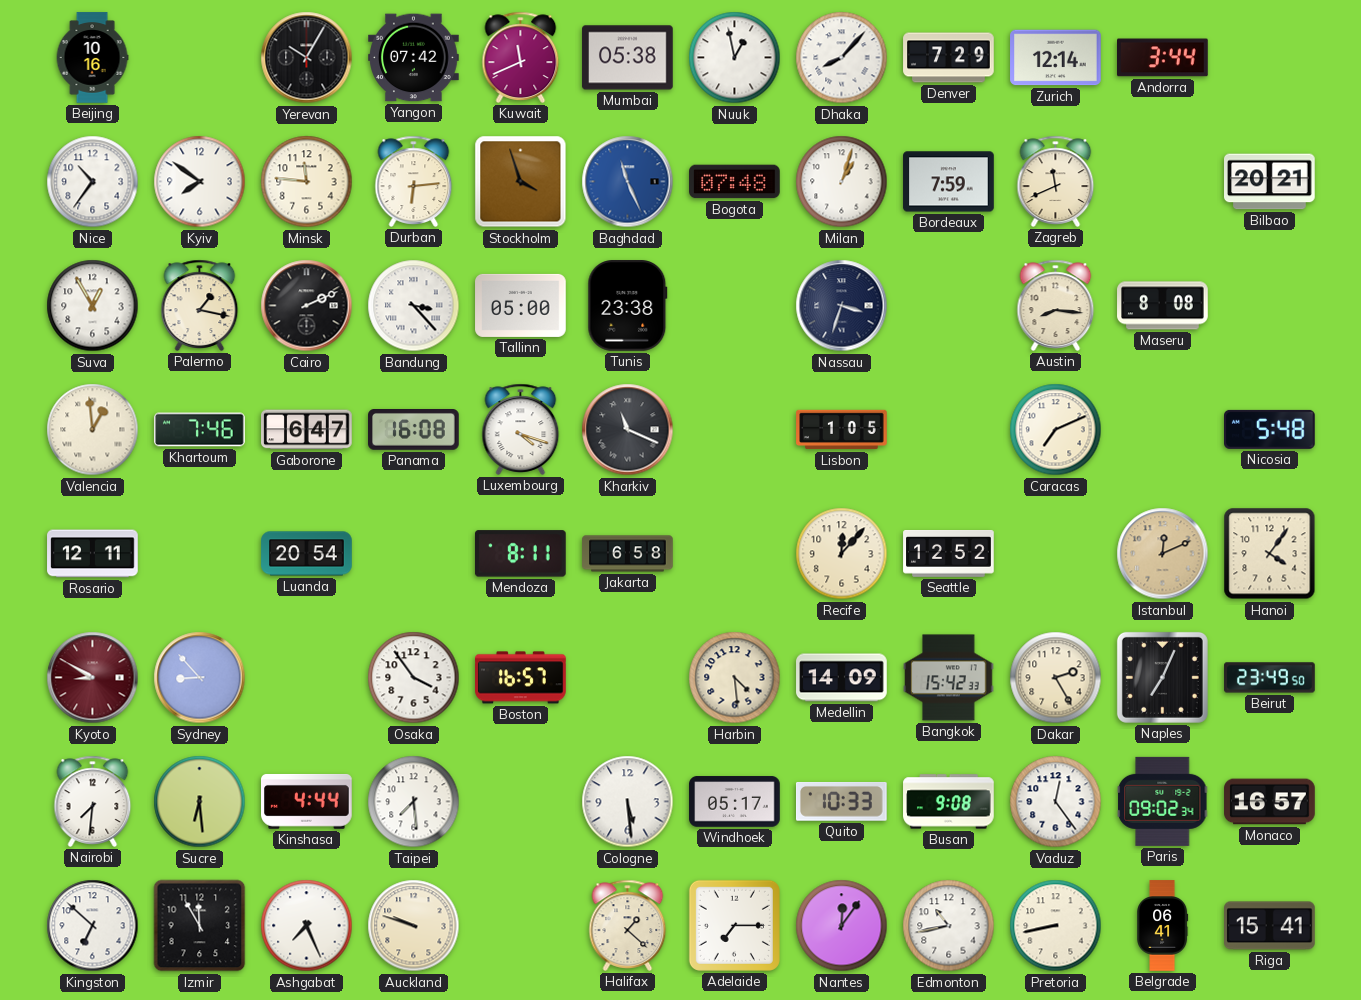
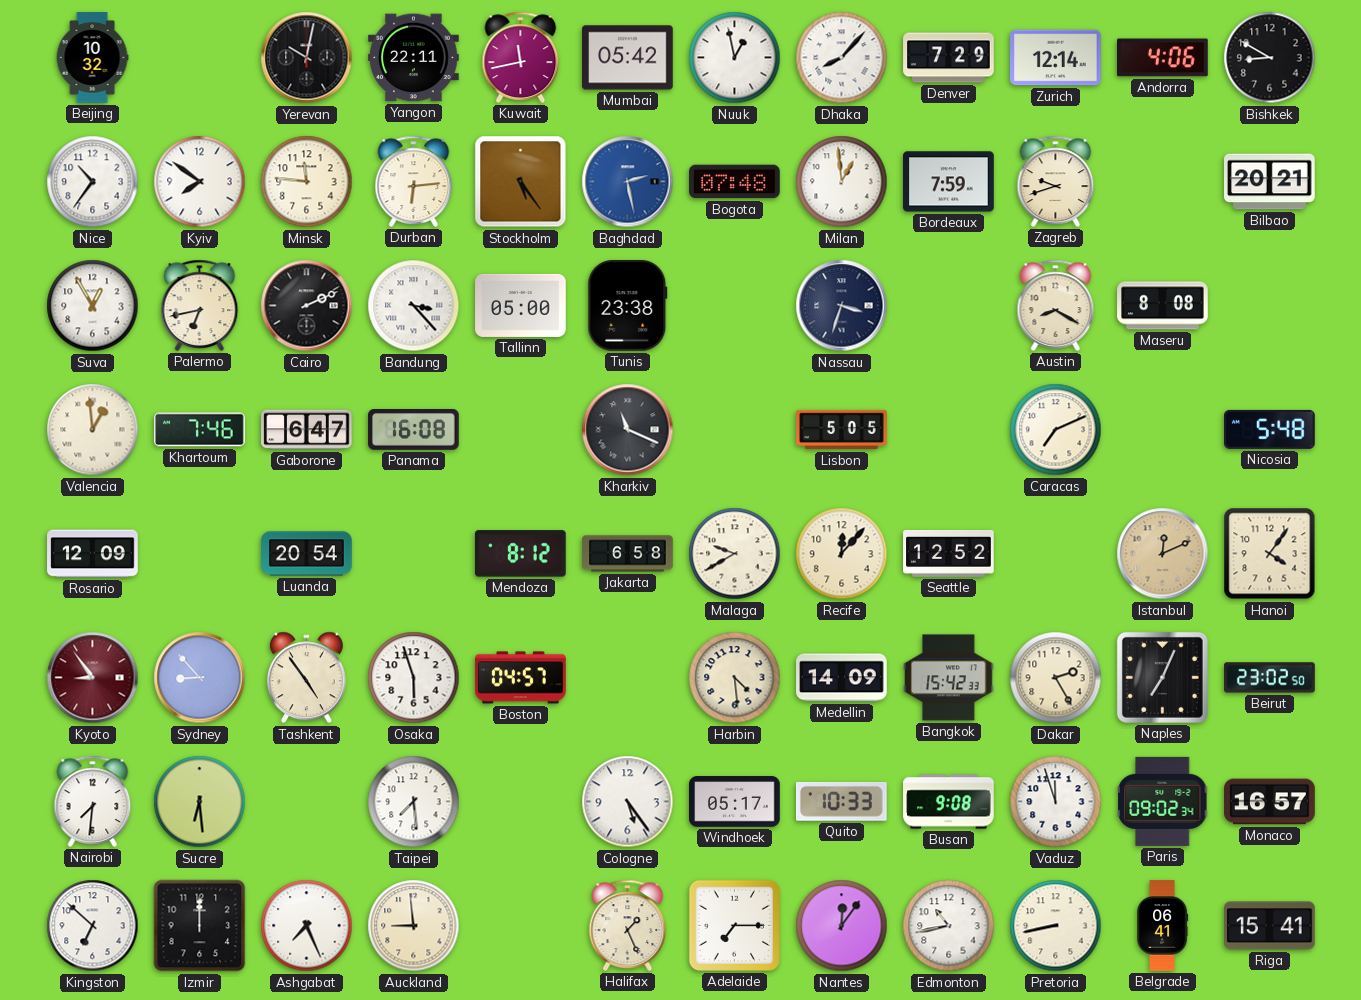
Beijing: 10:16 -> 10:32 (92, 58)
Yerevan: 10:05 -> 10:02 (307, 58)
Yangon: 07:42 -> 22:11 (414, 58)
Kuwait: 11:41 -> 11:43 (521, 57)
Mumbai: 05:38 -> 05:42 (628, 58)
Andorra: 3:44 -> 4:06 (1163, 58)
Bishkek: none -> 8:50 (1270, 58)
Stockholm: 3:57 -> 5:24 (521, 182)
Baghdad: 11:26 -> 2:28 (628, 182)
Milan: 1:03 -> 12:59 (842, 182)
Zagreb: 11:41 -> 9:42 (1056, 181)
Palermo: 1:17 -> 6:43 (200, 305)
Austin: 8:16 -> 8:20 (1056, 305)
Luxembourg: 4:18 -> none (521, 429)
Lisbon: 1:05 -> 5:05 (842, 430)
Rosario: 12:11 -> 12:09 (93, 554)
Mendoza: 8:11 -> 8:12 (520, 554)
Malaga: none -> 9:40 (735, 554)
Kyoto: 8:50 -> 8:54 (93, 678)
Tashkent: none -> 4:54 (306, 678)
Osaka: 3:54 -> 5:57 (414, 678)
Boston: 16:57 -> 04:57 (521, 678)
Beirut: 23:49 -> 23:02 (1270, 678)
Kinshasa: 4:44 -> none (307, 801)
Cologne: 5:29 -> 5:24 (628, 802)
Vaduz: 12:24 -> 11:57 (1056, 802)
Izmir: 11:55 -> 12:00 (200, 926)
Auckland: 9:48 -> 8:59 (414, 926)
Halifax: 1:22 -> 1:26 (628, 925)
